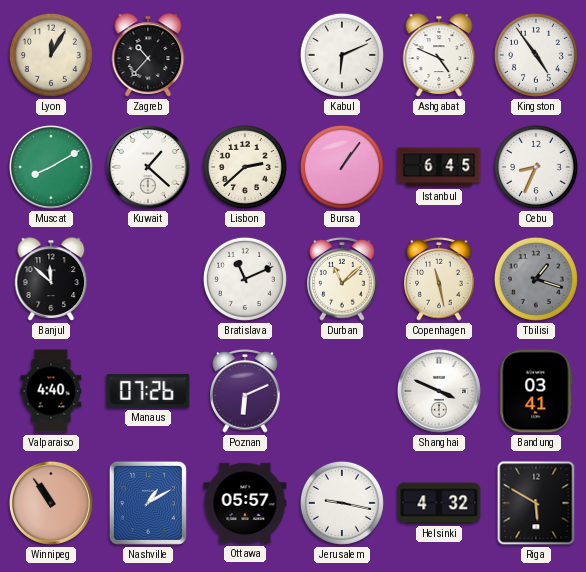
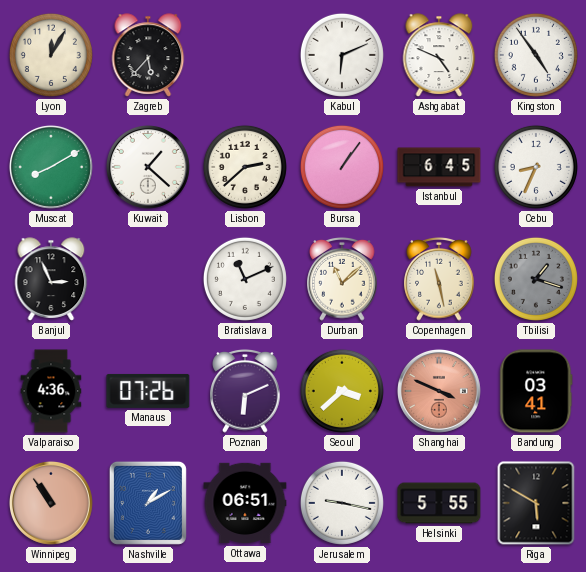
Zagreb: 10:37 -> 5:37 (148, 55)
Banjul: 11:52 -> 2:56 (51, 279)
Valparaiso: 4:40 -> 4:36 (51, 391)
Seoul: none -> 3:38 (342, 391)
Shanghai dial: white -> salmon (439, 391)
Ottawa: 05:57 -> 06:51 (245, 503)
Helsinki: 4:32 -> 5:55 (439, 503)
